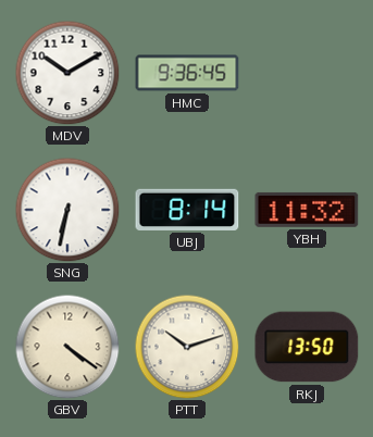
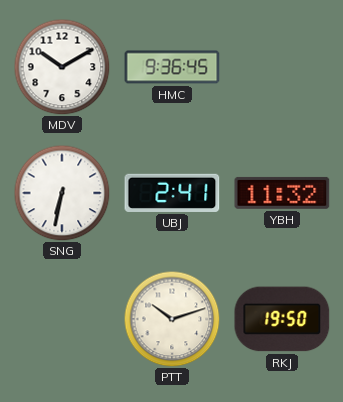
UBJ: 8:14 -> 2:41 (172, 193)
GBV: 4:21 -> none (67, 347)
RKJ: 13:50 -> 19:50 (282, 319)
